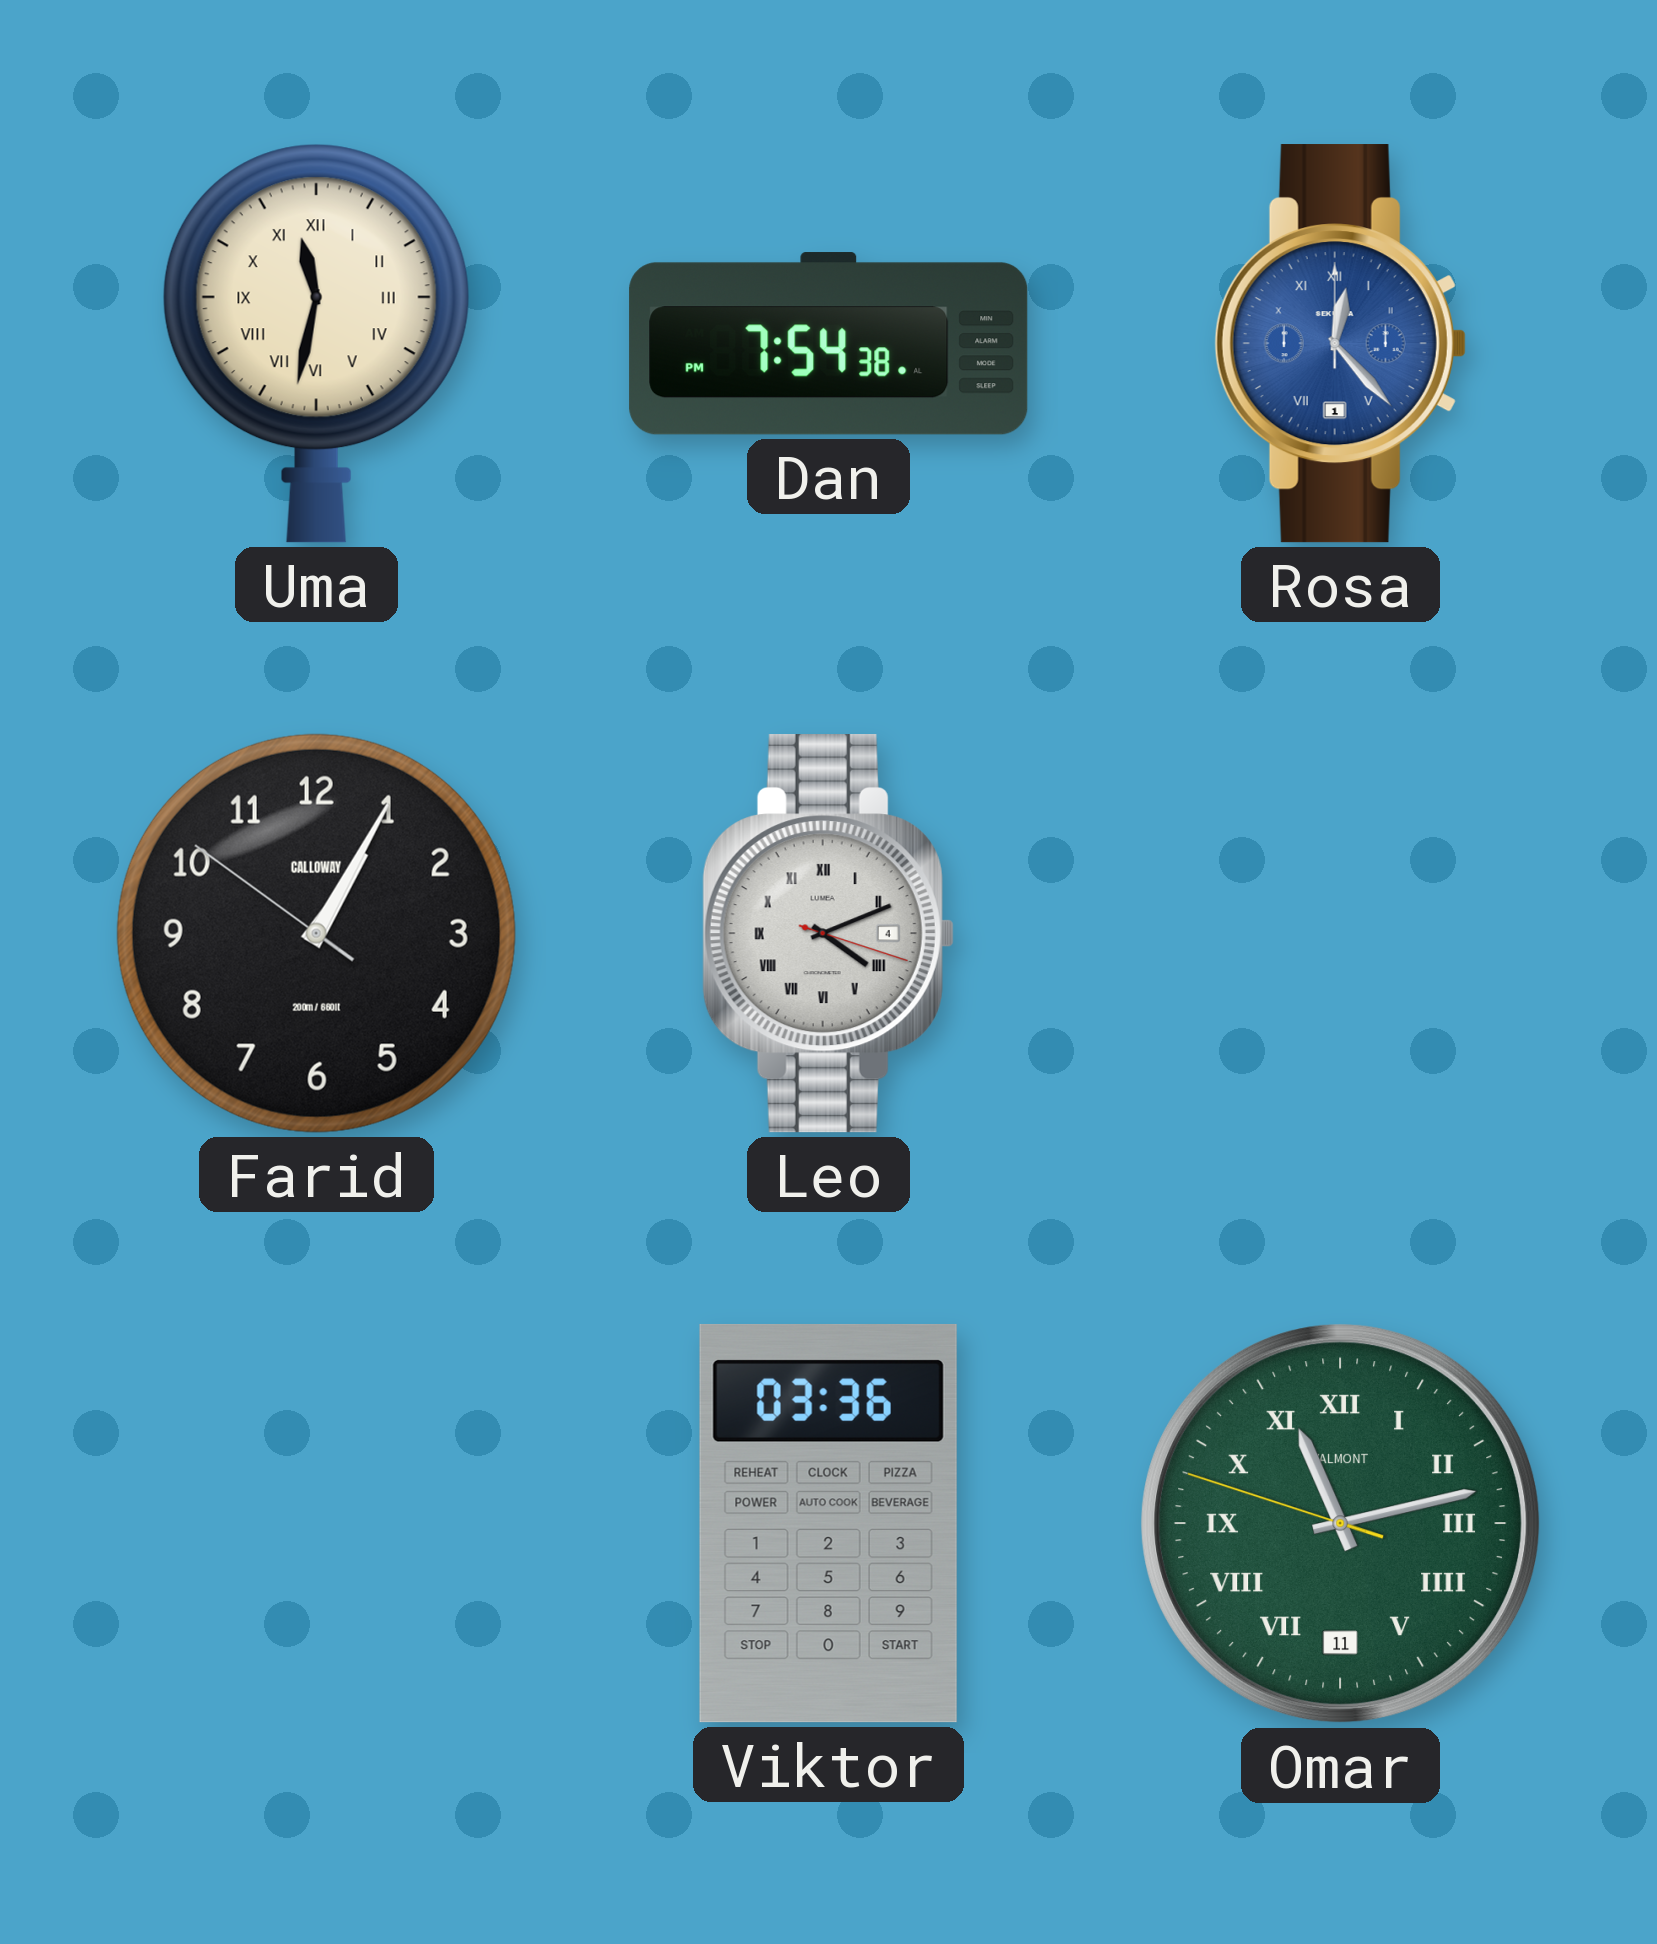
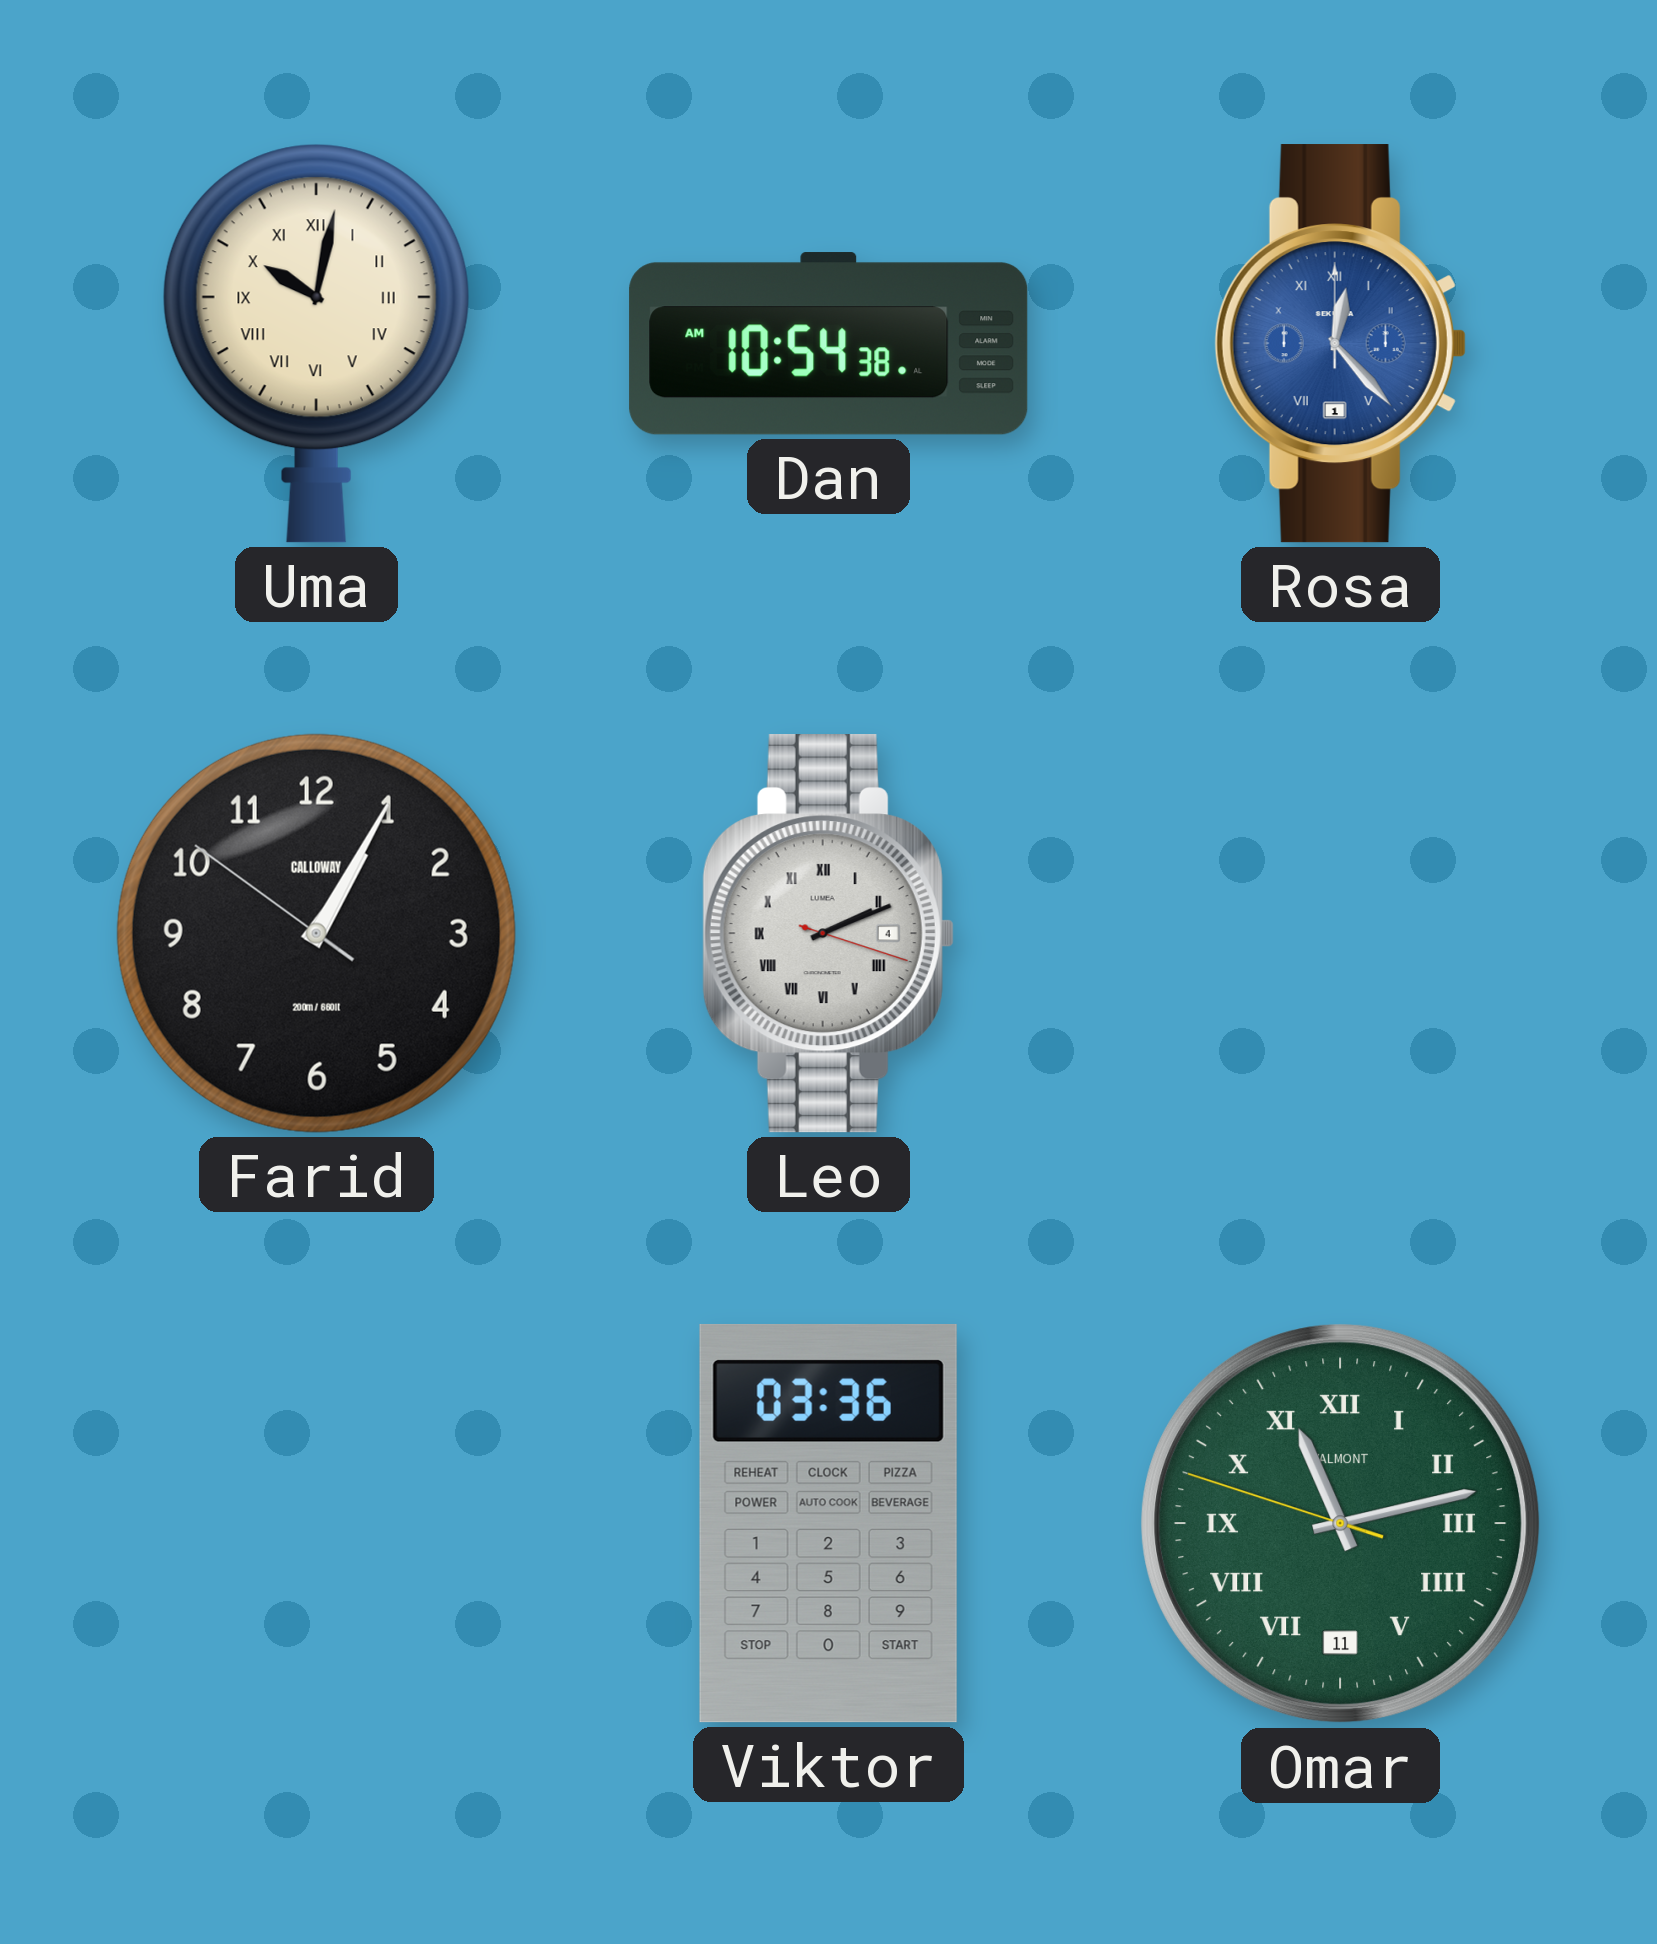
Uma: 11:32 -> 10:02 (316, 343)
Dan: 7:54 -> 10:54 (829, 344)
Leo: 4:11 -> 2:11 (828, 934)
